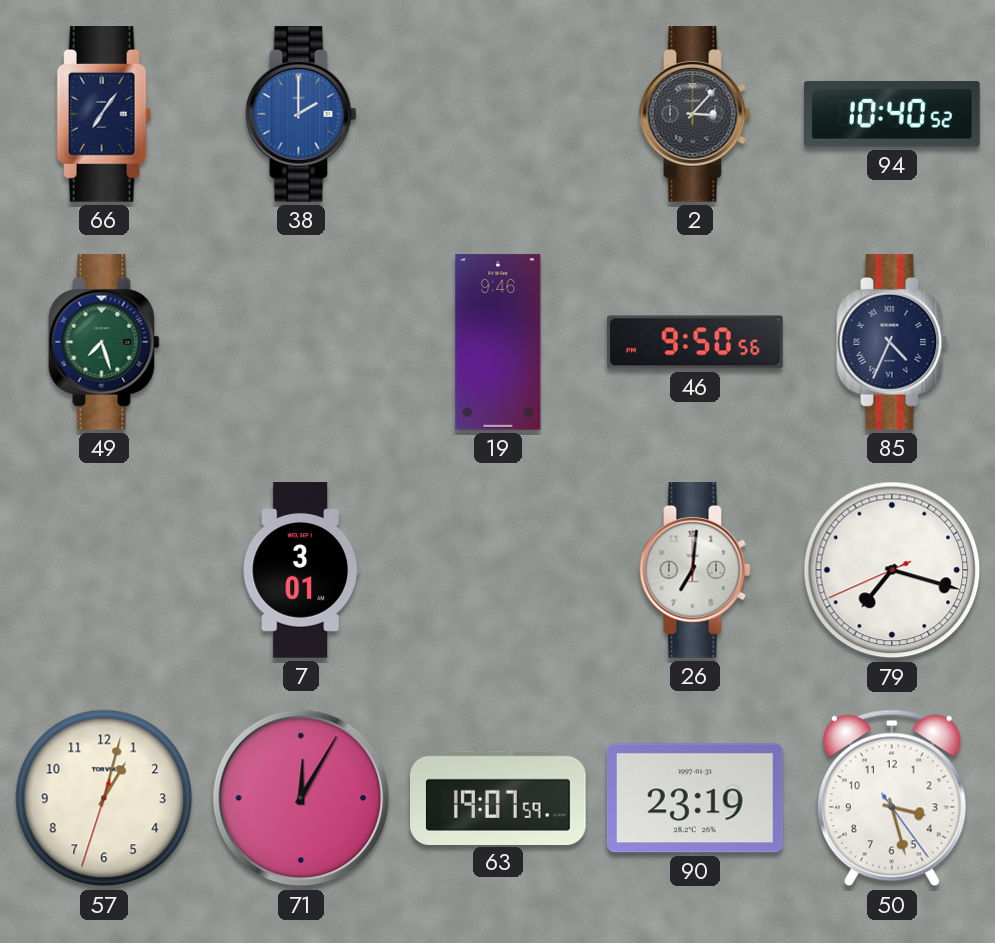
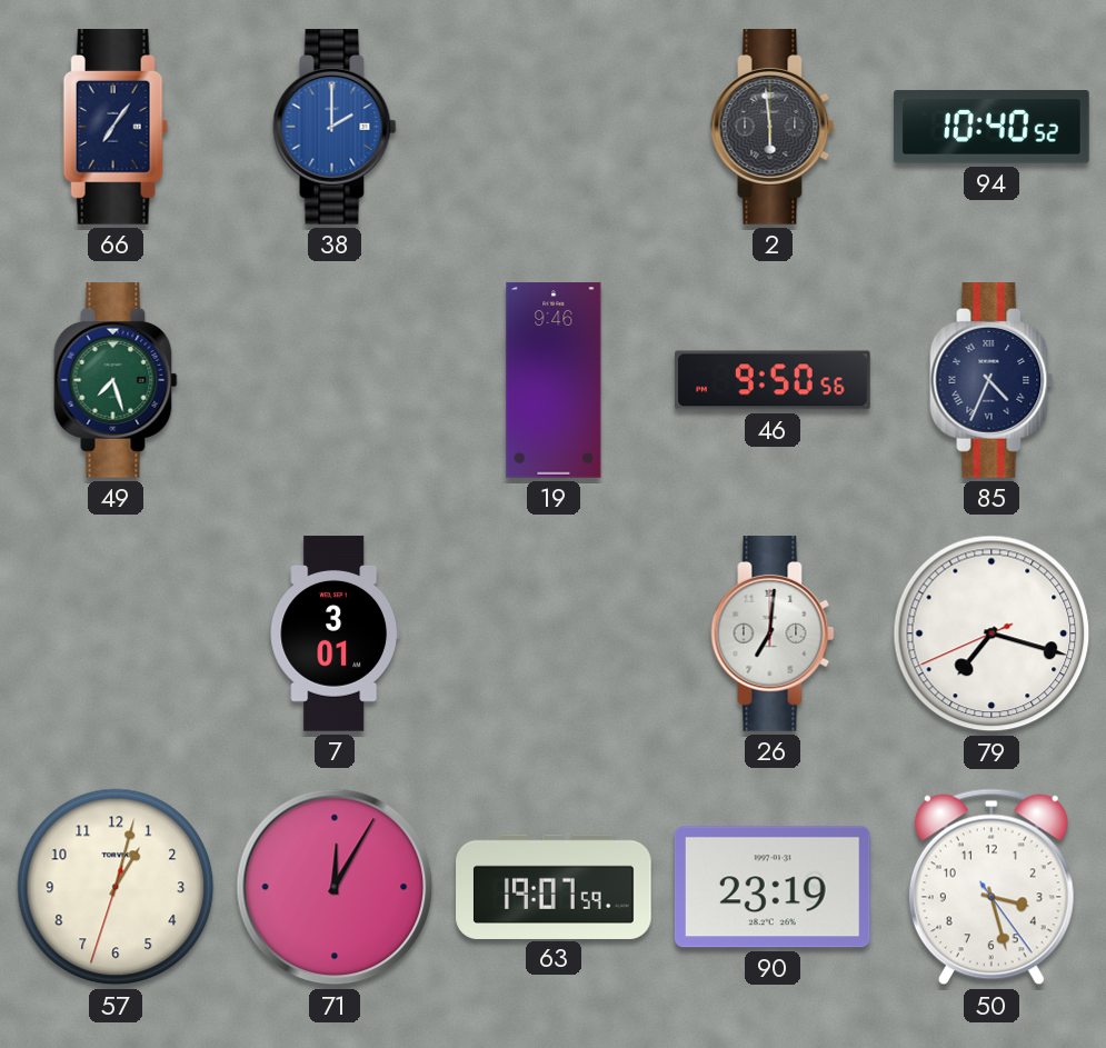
2: 3:07 -> 5:59 (773, 128)
